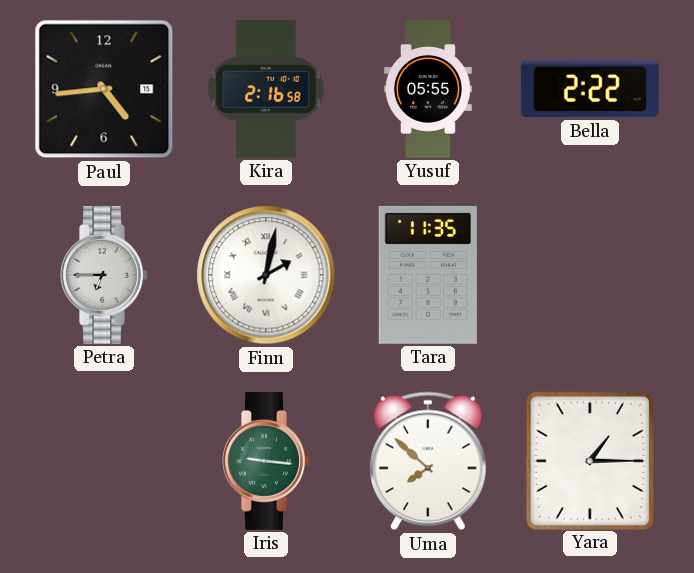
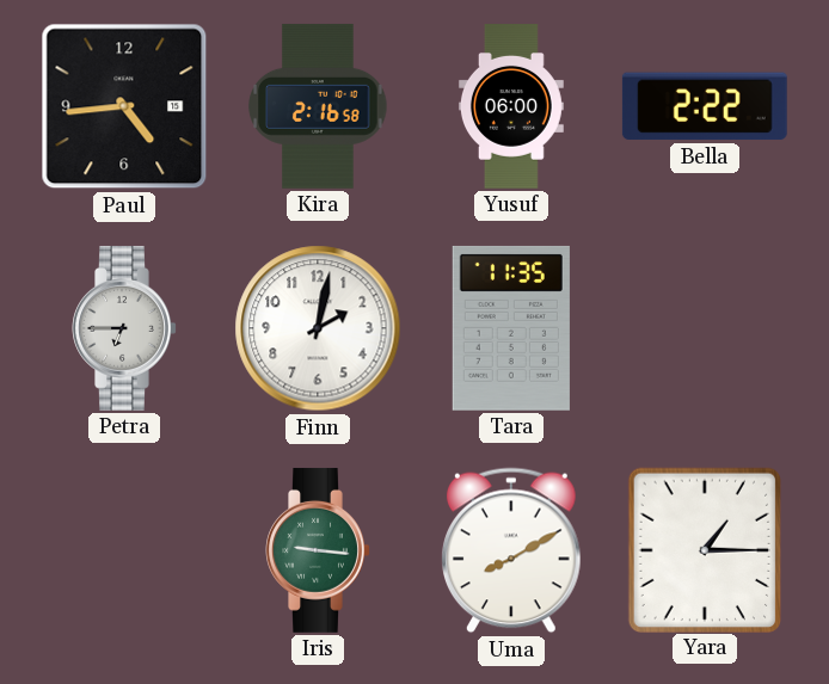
Yusuf: 05:55 -> 06:00 (511, 107)
Finn numerals: Roman -> Arabic (318, 328)
Uma: 7:52 -> 8:10 (512, 550)
